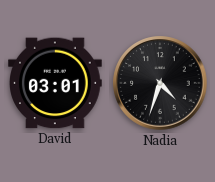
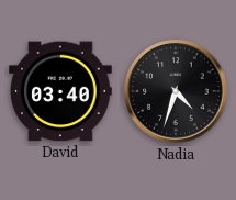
David: 03:01 -> 03:40 (60, 91)
